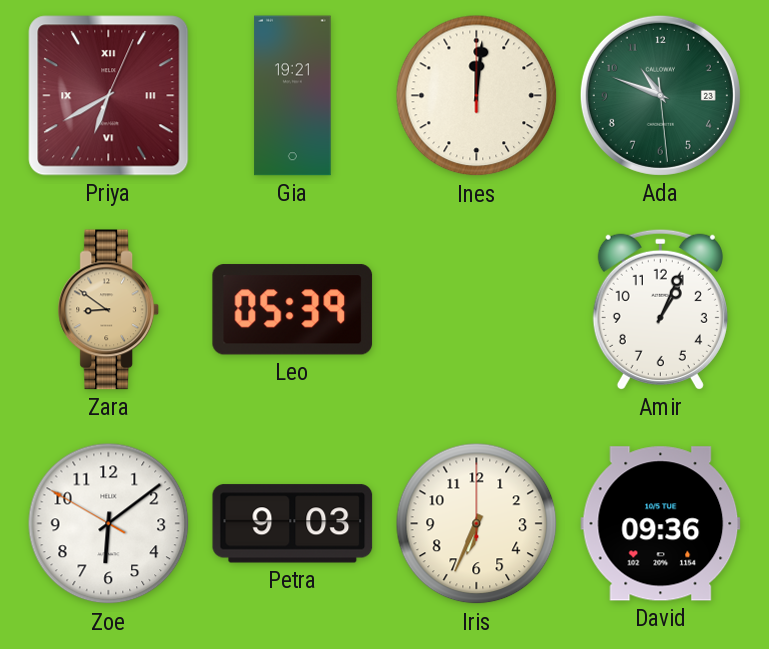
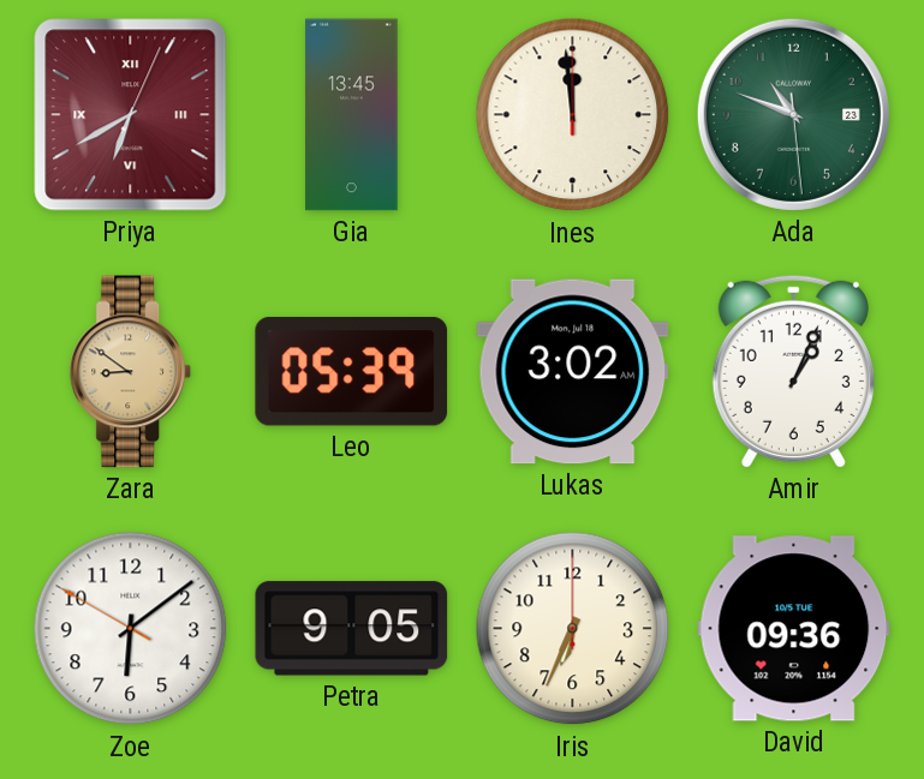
Gia: 19:21 -> 13:45 (352, 115)
Ines: 12:01 -> 11:59 (573, 115)
Lukas: none -> 3:02 (573, 372)
Petra: 9:03 -> 9:05 (352, 629)
